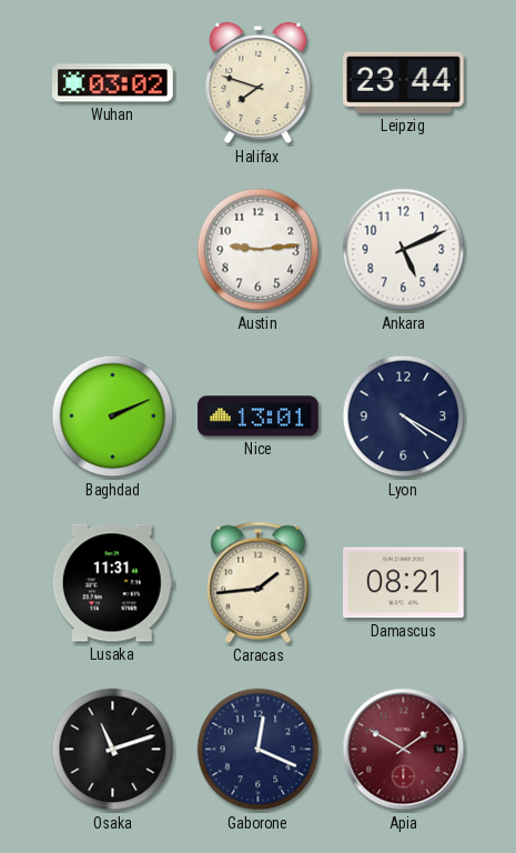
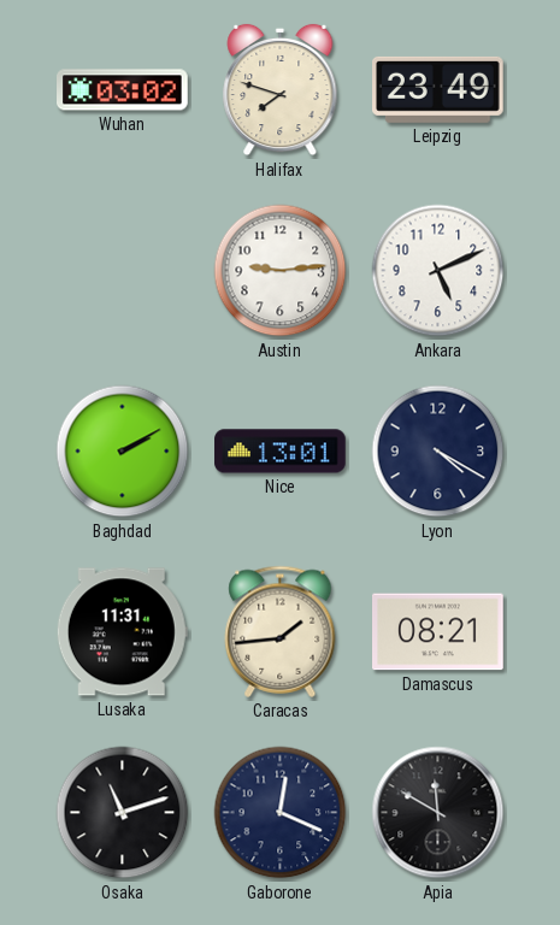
Leipzig: 23:44 -> 23:49 (438, 89)
Baghdad: 2:11 -> 2:10 (123, 452)
Apia: 1:50 -> 11:50 (438, 813)
Apia dial: burgundy -> black (438, 813)
